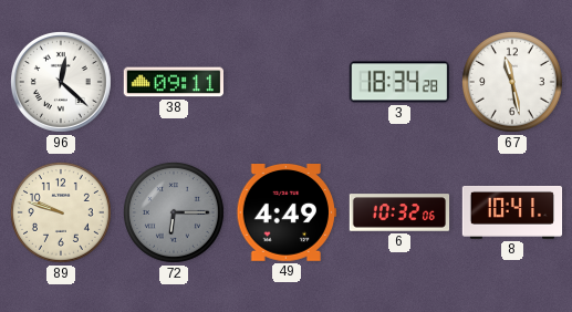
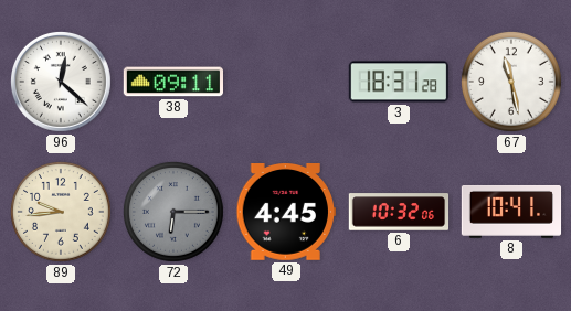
3: 18:34 -> 18:31 (398, 82)
89: 9:48 -> 9:44 (61, 212)
49: 4:49 -> 4:45 (285, 213)
